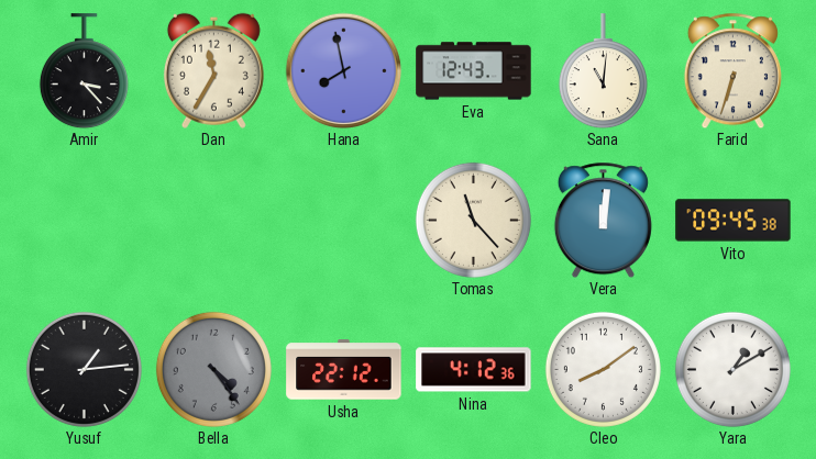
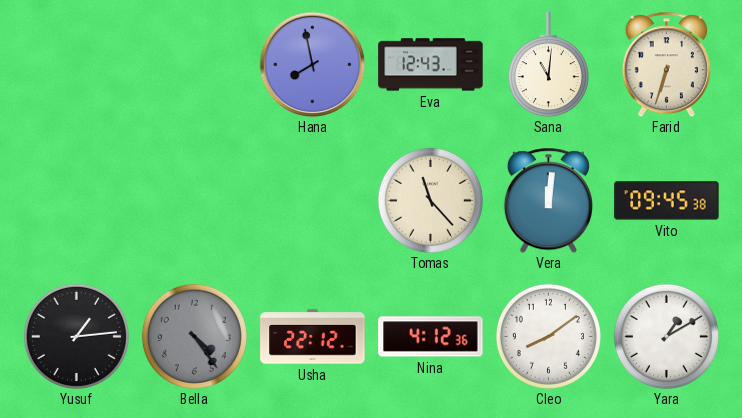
Amir: 3:23 -> none (84, 71)
Dan: 11:35 -> none (213, 70)
